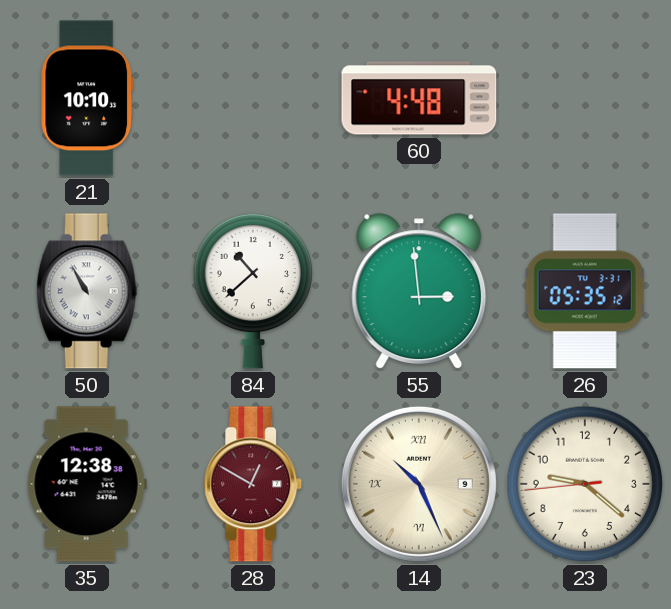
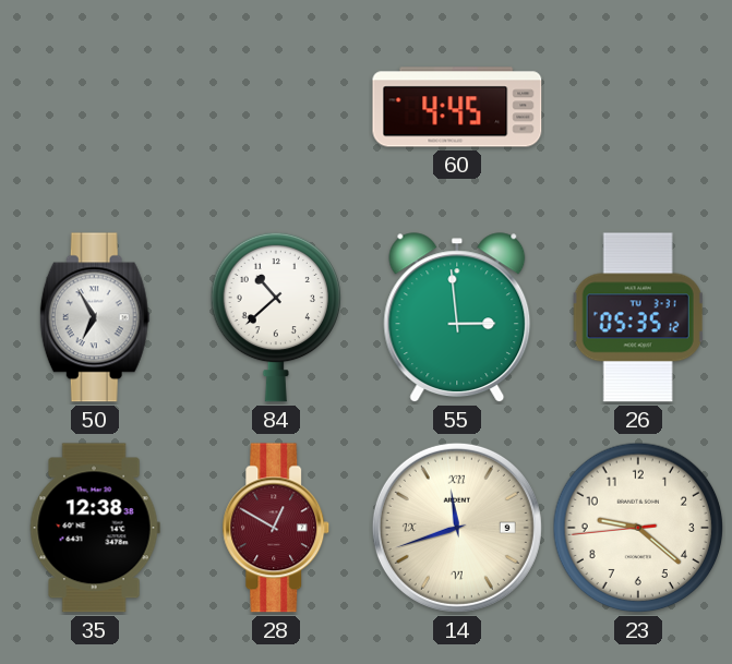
21: 10:10 -> none (87, 98)
60: 4:48 -> 4:45 (457, 107)
50: 10:55 -> 6:55 (95, 317)
14: 10:26 -> 11:42 (457, 528)
